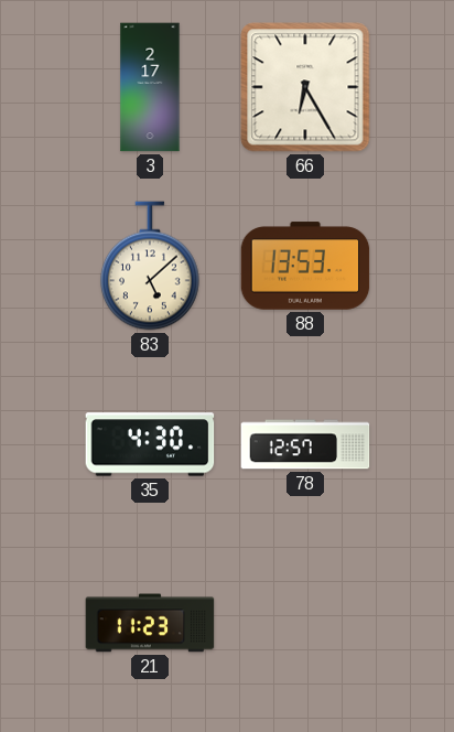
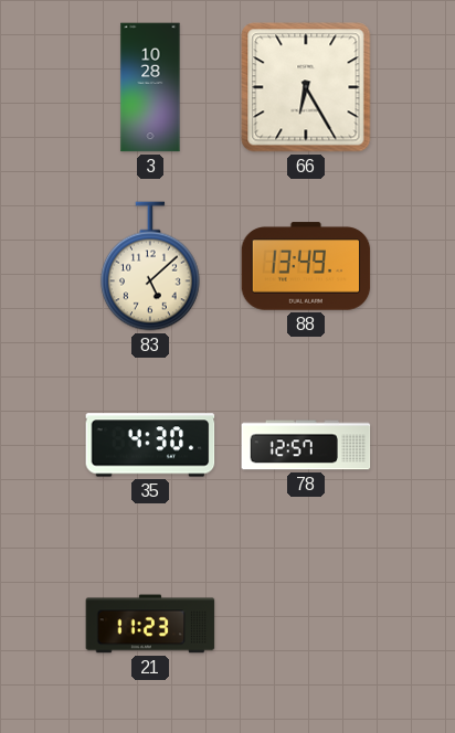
3: 2:17 -> 10:28 (150, 87)
88: 13:53 -> 13:49 (306, 266)
